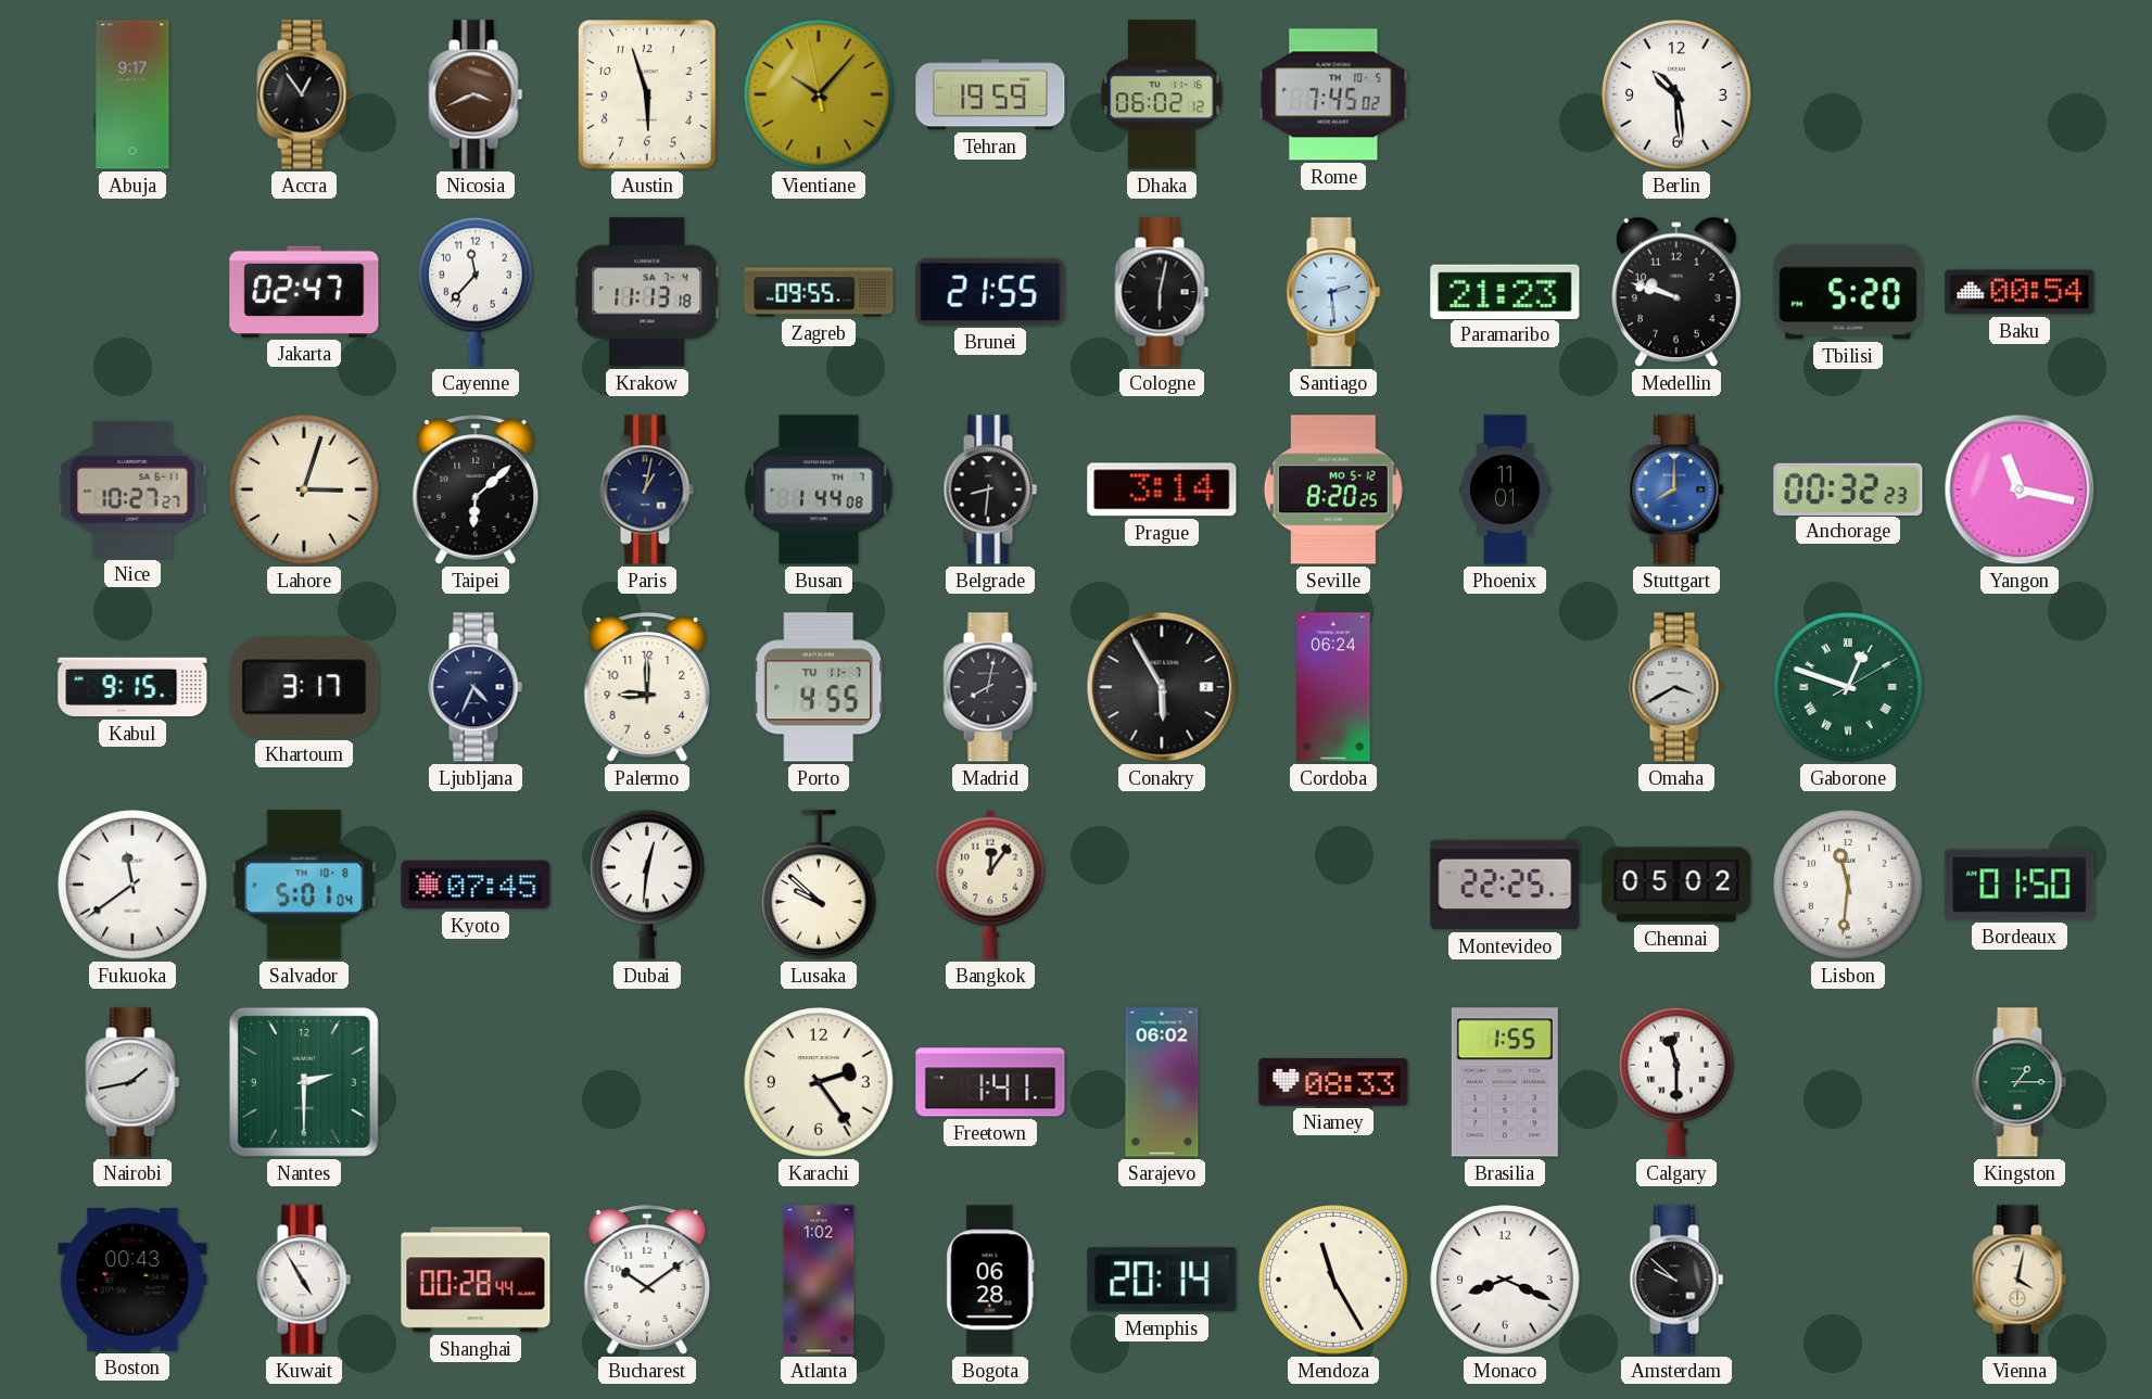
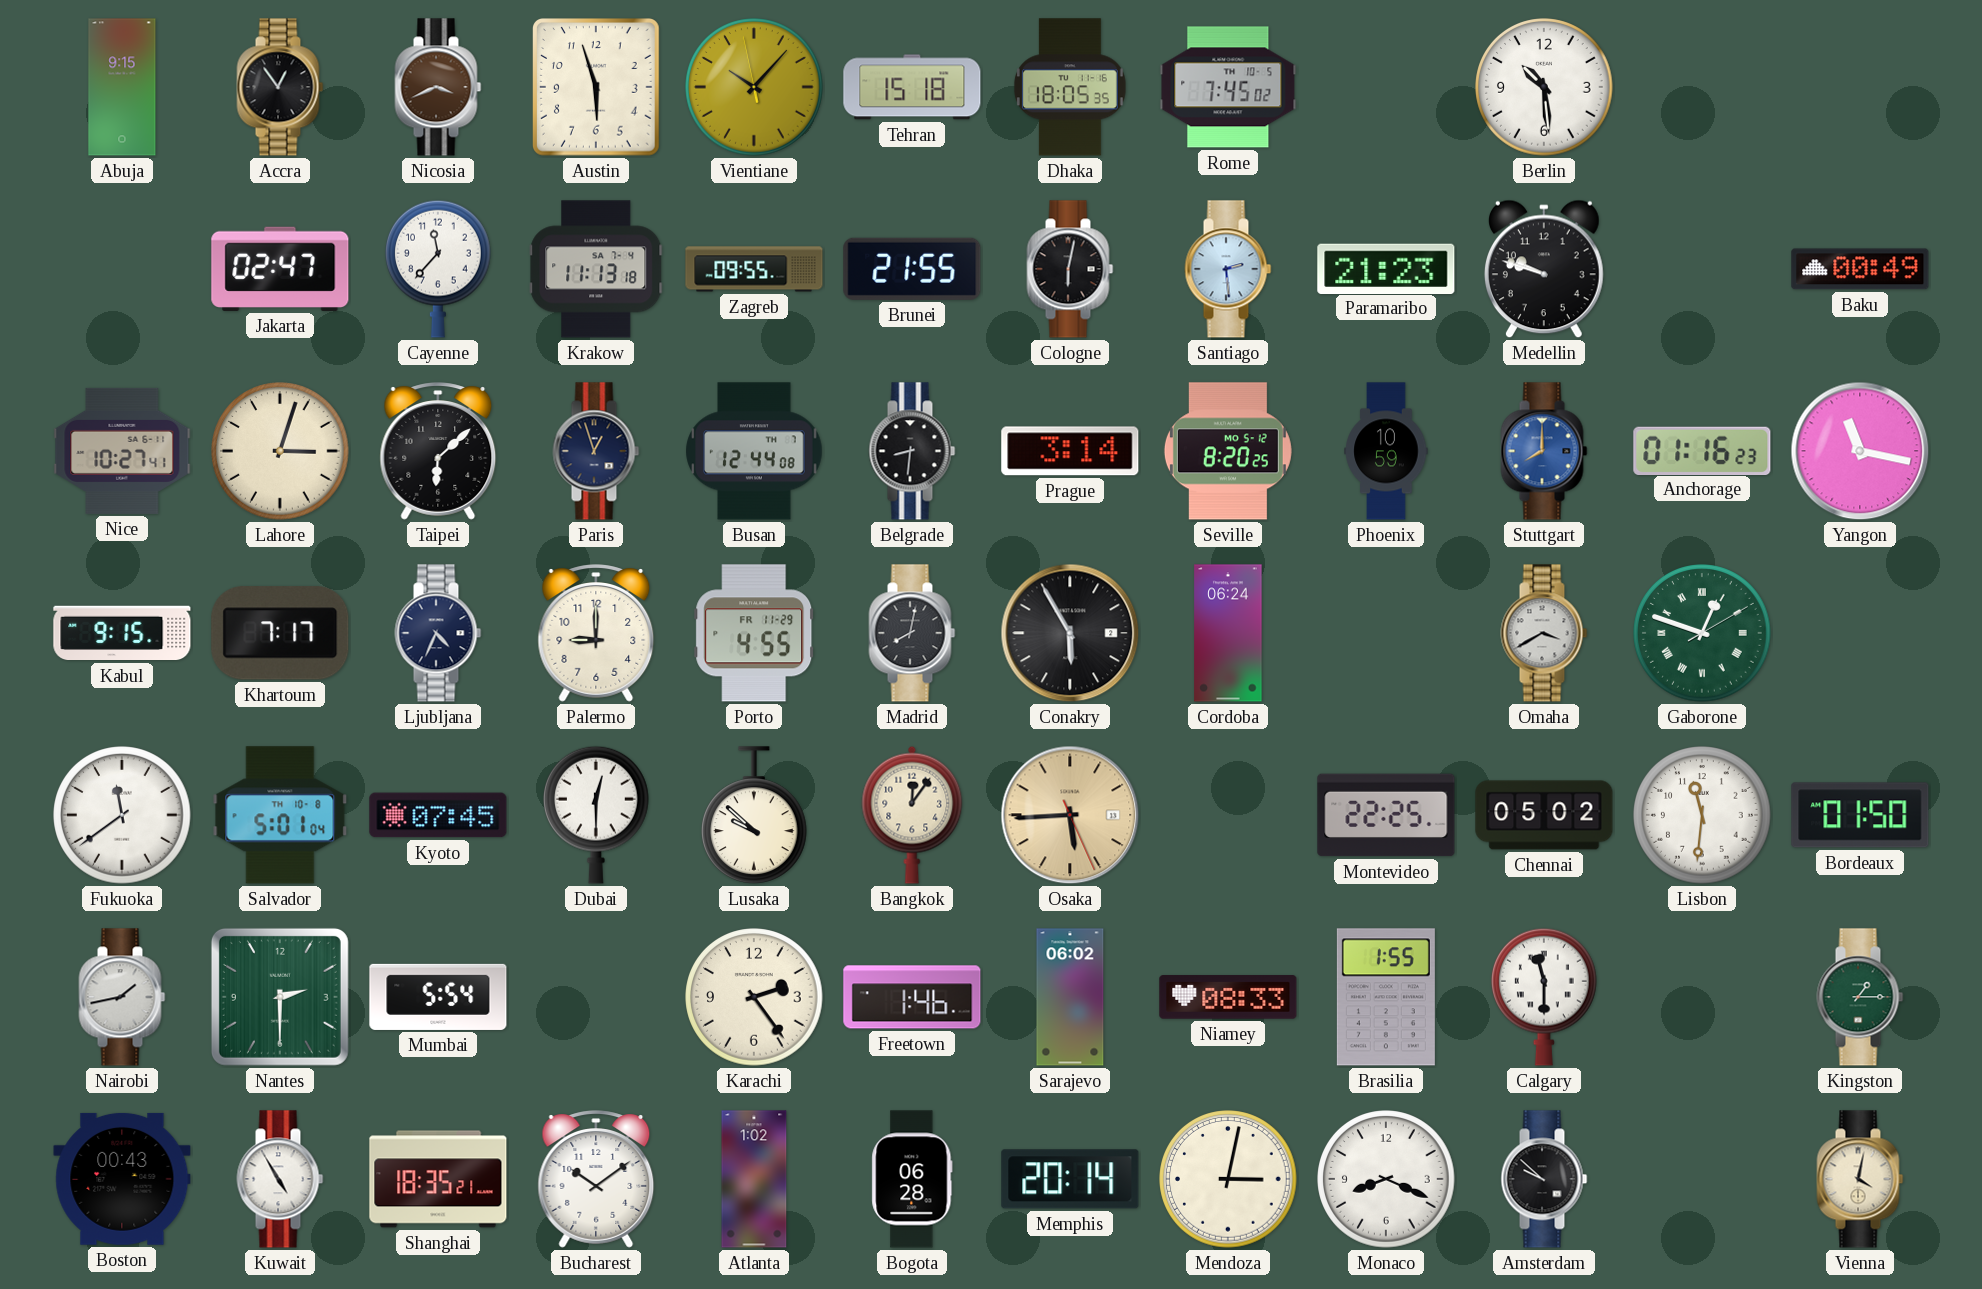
Abuja: 9:17 -> 9:15 (122, 87)
Tehran: 19:59 -> 15:18 (912, 87)
Dhaka: 06:02 -> 18:05 (1070, 87)
Tbilisi: 5:20 -> none (1848, 292)
Baku: 00:54 -> 00:49 (1860, 269)
Nice: 10:27:27 -> 10:27:41 (122, 451)
Paris: 1:02 -> 12:57 (596, 451)
Busan: 1:44 -> 12:44 (754, 451)
Phoenix: 11:01 -> 10:59 (1386, 451)
Anchorage: 00:32 -> 01:16 (1702, 450)
Khartoum: 3:17 -> 7:17 (280, 633)
Porto date: TU 11-7 -> FR 11-29 (754, 633)
Dubai: 12:31 -> 12:30 (597, 815)
Osaka: none -> 5:44 (1070, 815)
Mumbai: none -> 5:54 (438, 997)
Freetown: 1:41 -> 1:46 (912, 997)
Shanghai: 00:28 -> 18:35 (438, 1179)
Mendoza: 11:25 -> 3:02 (1228, 1179)
